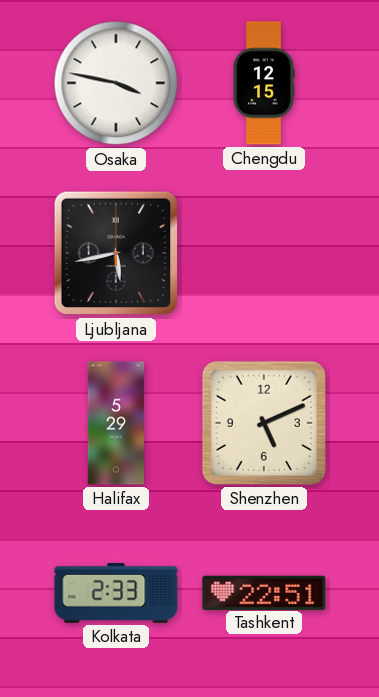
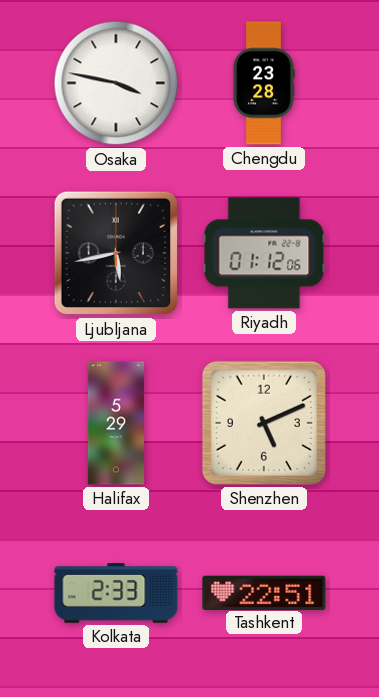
Chengdu: 12:15 -> 23:28 (264, 83)
Riyadh: none -> 01:12 (264, 253)
